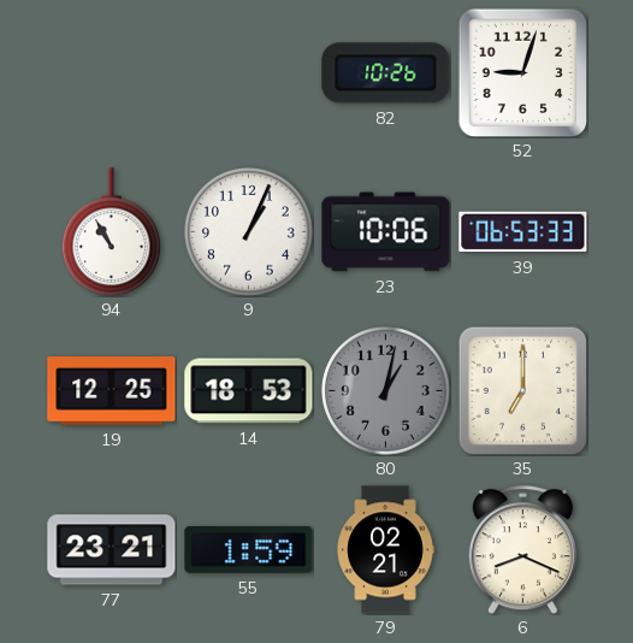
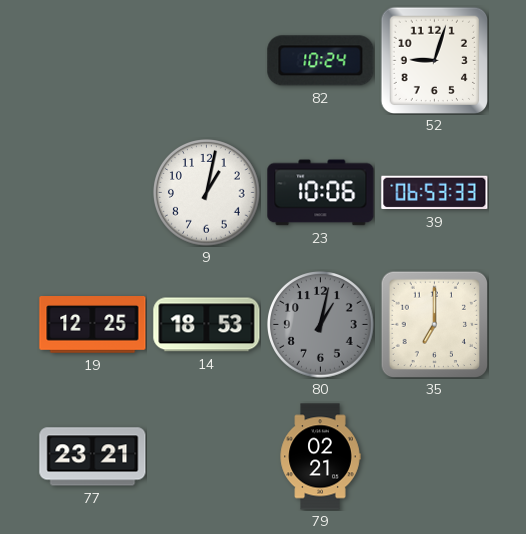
82: 10:26 -> 10:24 (321, 61)
94: 10:55 -> none (111, 232)
9: 1:04 -> 1:02 (207, 193)
55: 1:59 -> none (249, 549)
6: 8:19 -> none (522, 550)
